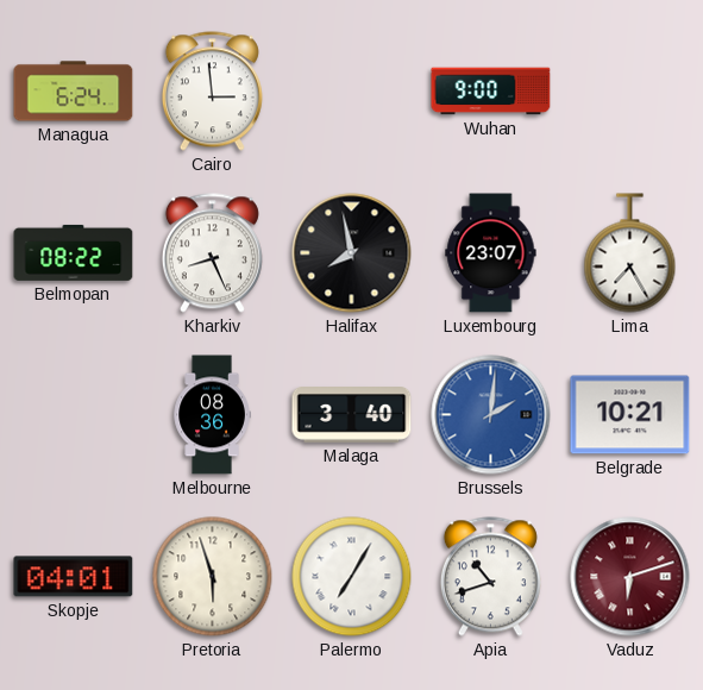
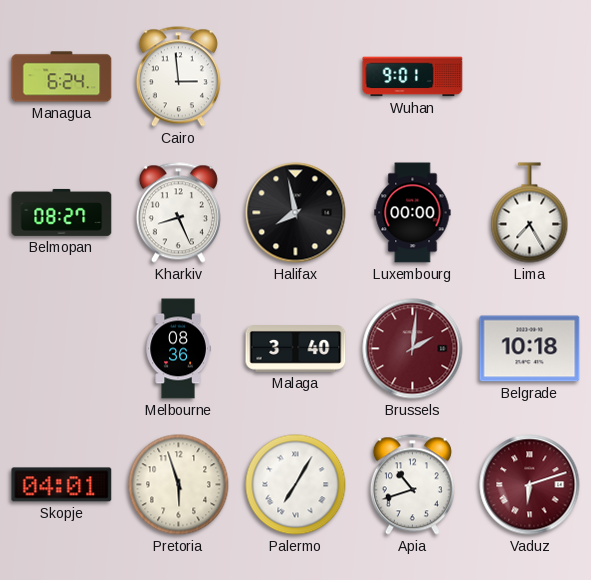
Wuhan: 9:00 -> 9:01 (413, 77)
Belmopan: 08:22 -> 08:27 (62, 212)
Luxembourg: 23:07 -> 00:00 (413, 213)
Brussels dial: blue -> burgundy (413, 349)
Belgrade: 10:21 -> 10:18 (530, 349)
